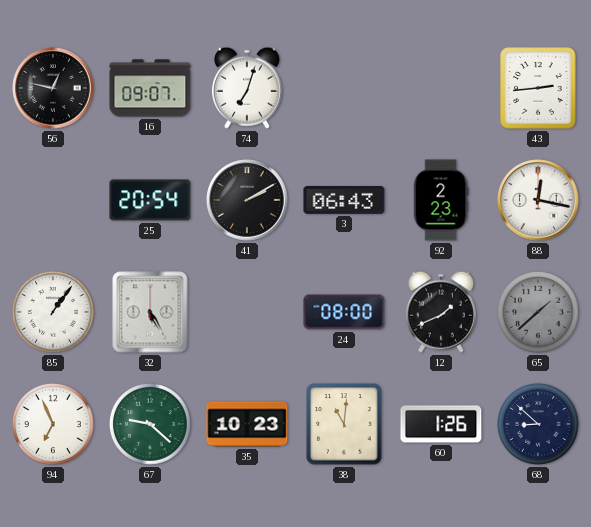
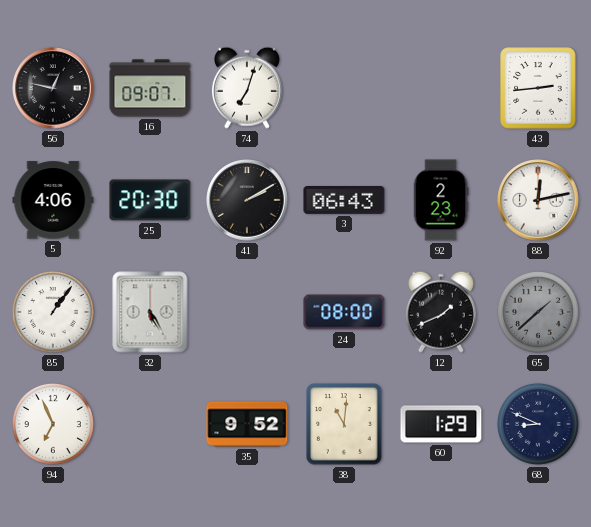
5: none -> 4:06 (53, 200)
25: 20:54 -> 20:30 (150, 200)
88: 12:17 -> 12:13 (538, 200)
67: 9:22 -> none (150, 424)
35: 10:23 -> 9:52 (247, 424)
60: 1:26 -> 1:29 (441, 424)
68: 8:52 -> 8:49 (538, 424)
